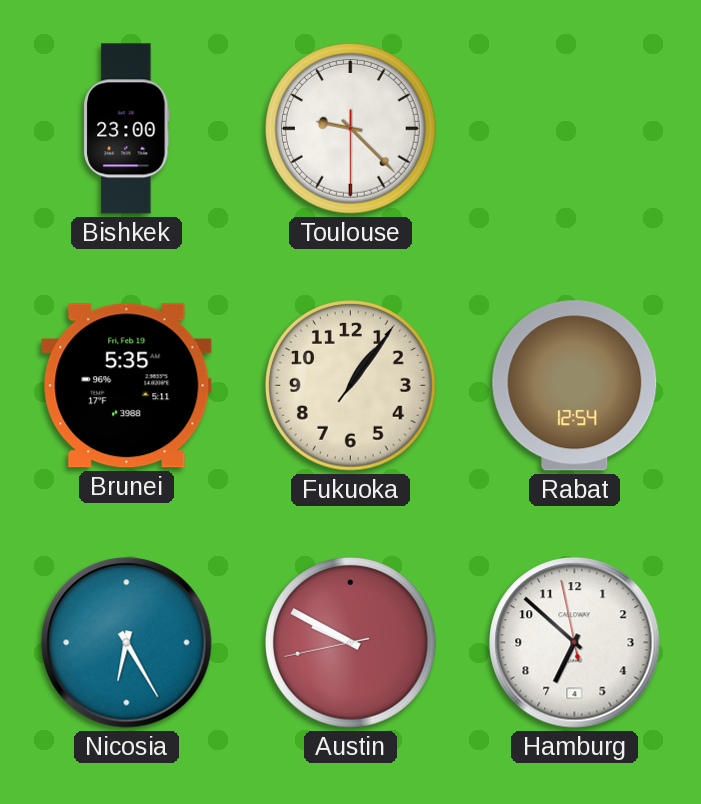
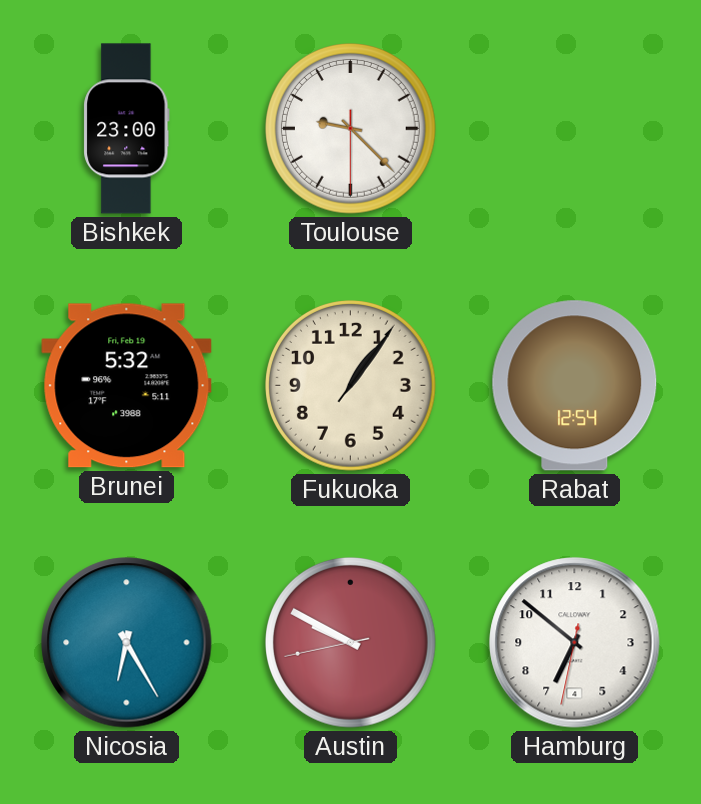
Brunei: 5:35 -> 5:32 (127, 386)
Hamburg: 6:51:58 -> 6:51:32 (575, 643)
